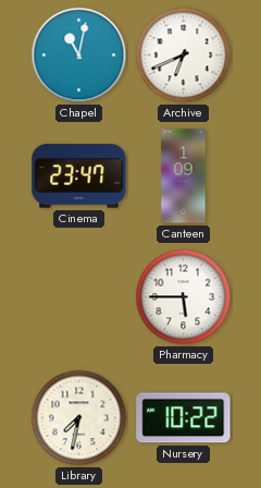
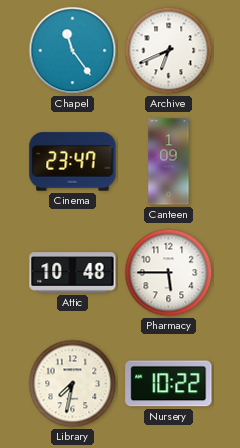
Chapel: 11:02 -> 11:24 (73, 51)
Attic: none -> 10:48 (73, 273)
